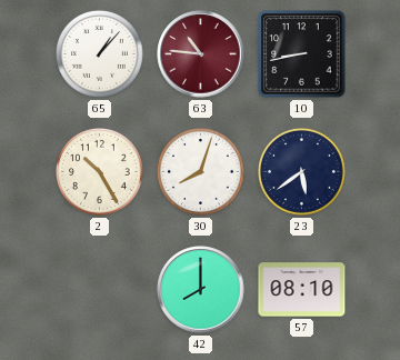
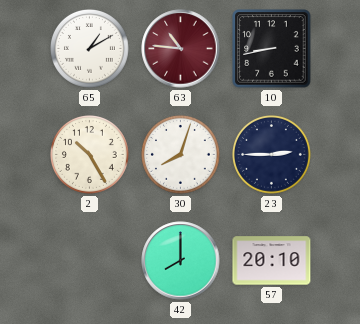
65: 1:07 -> 1:10 (90, 49)
23: 5:39 -> 2:45 (272, 155)
57: 08:10 -> 20:10 (272, 261)
